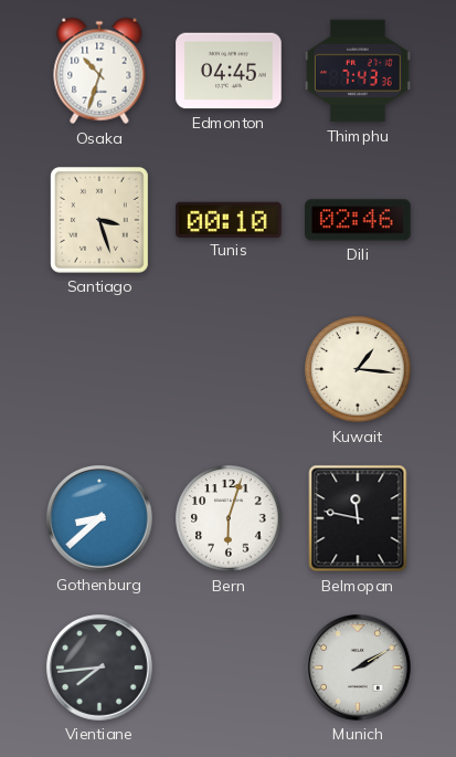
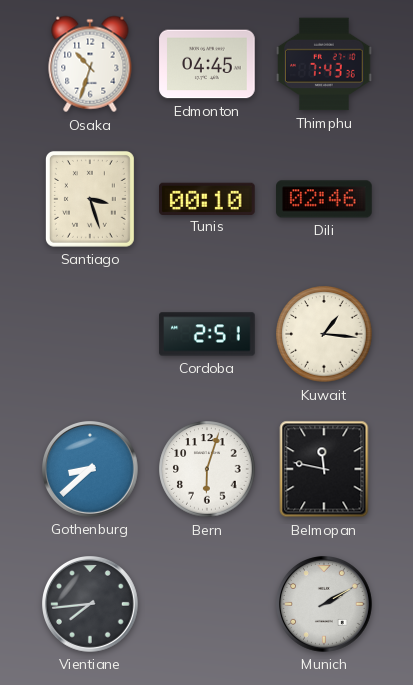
Cordoba: none -> 2:51 (207, 334)
